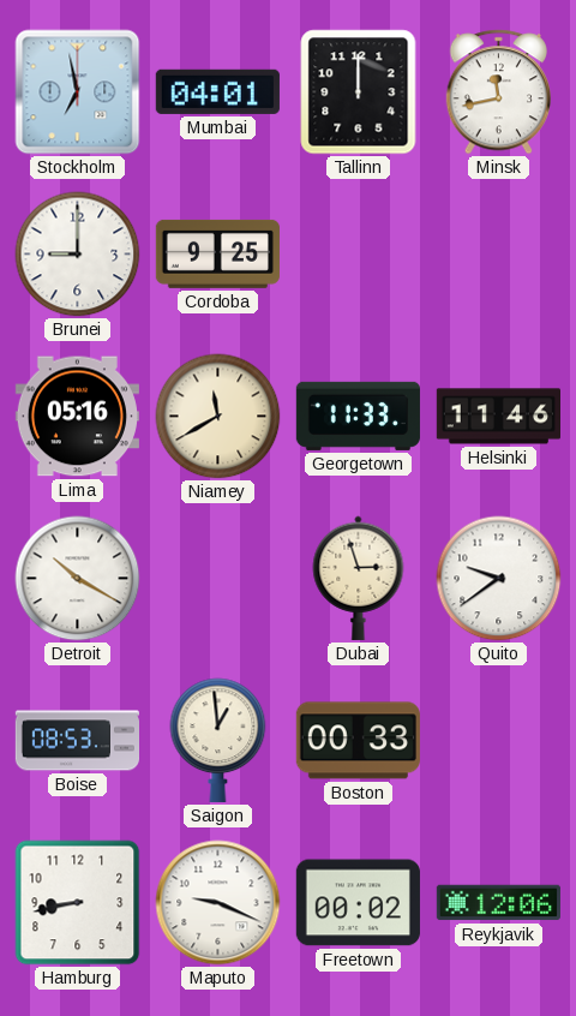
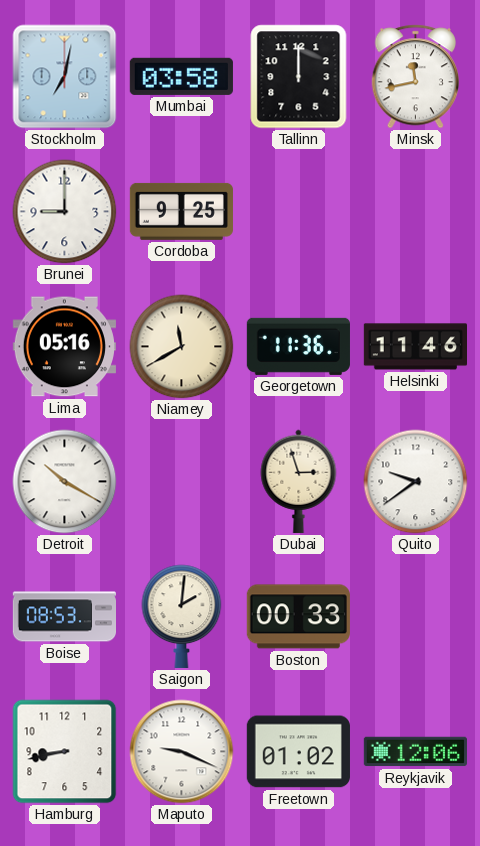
Stockholm: 6:58 -> 7:02 (65, 77)
Mumbai: 04:01 -> 03:58 (181, 76)
Georgetown: 11:33 -> 11:36 (298, 346)
Saigon: 12:59 -> 2:01 (182, 616)
Freetown: 00:02 -> 01:02 (298, 752)
